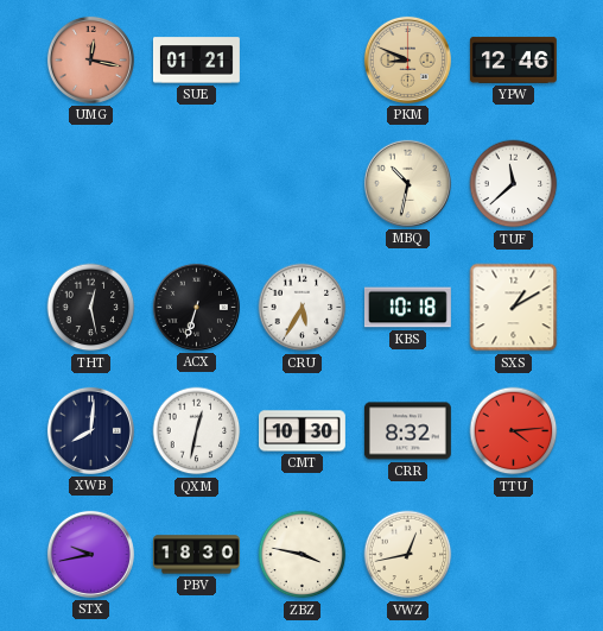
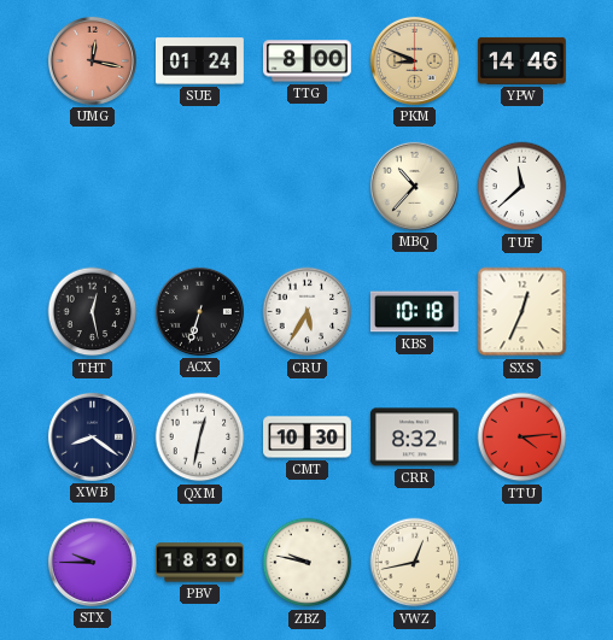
SUE: 01:21 -> 01:24 (200, 61)
TTG: none -> 8:00 (306, 61)
YPW: 12:46 -> 14:46 (521, 60)
MBQ: 10:32 -> 10:37 (414, 186)
SXS: 1:10 -> 12:34 (522, 312)
XWB: 8:01 -> 8:21 (92, 436)
STX: 9:43 -> 9:45 (92, 562)
ZBZ: 3:47 -> 9:47 (308, 563)
